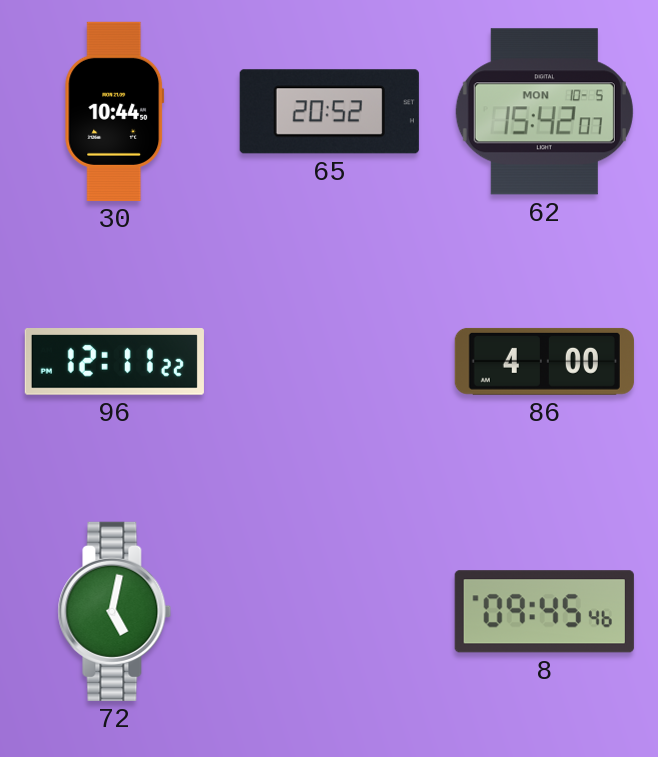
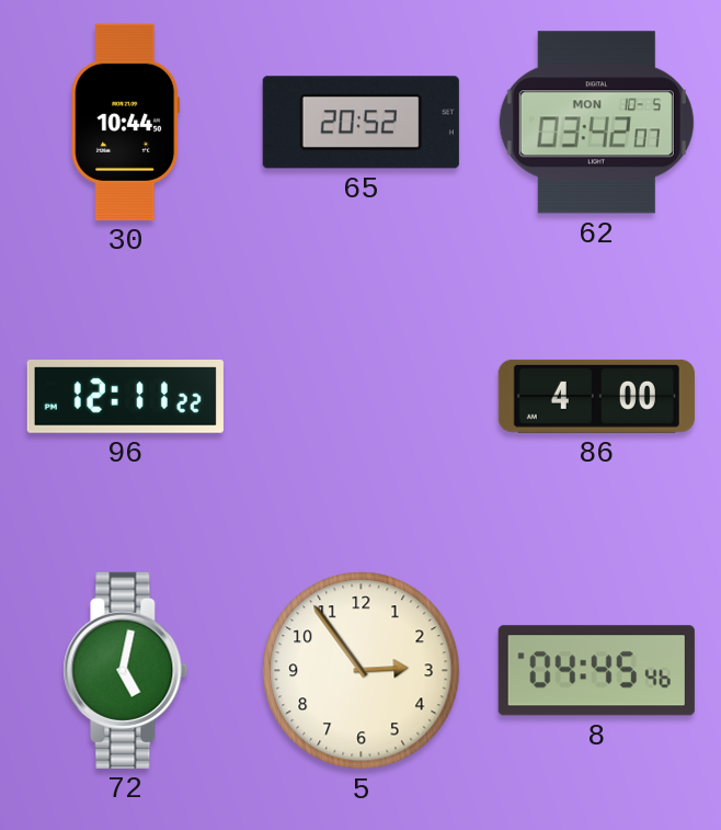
62: 15:42 -> 03:42 (596, 123)
5: none -> 2:54 (362, 671)
8: 09:45 -> 04:45 (596, 671)
